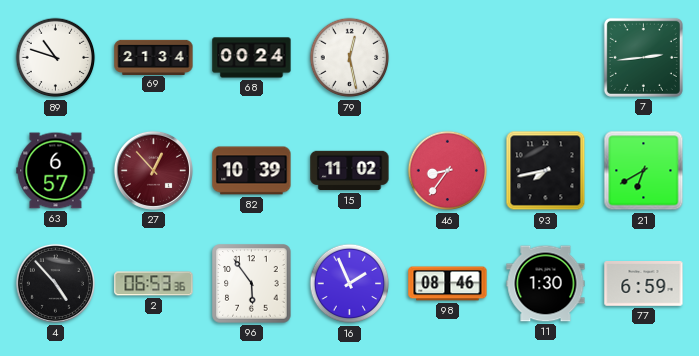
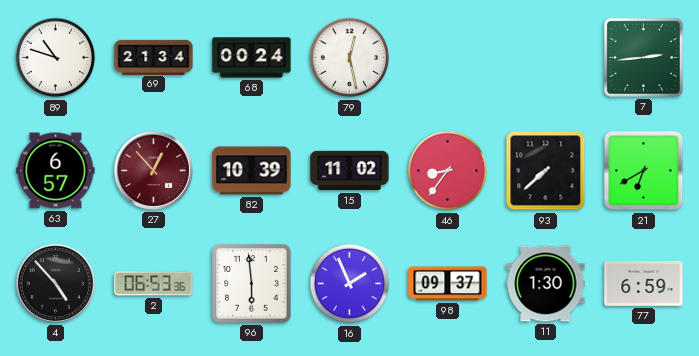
93: 7:43 -> 7:38 (546, 171)
96: 5:54 -> 5:59 (252, 284)
98: 08:46 -> 09:37 (448, 284)
